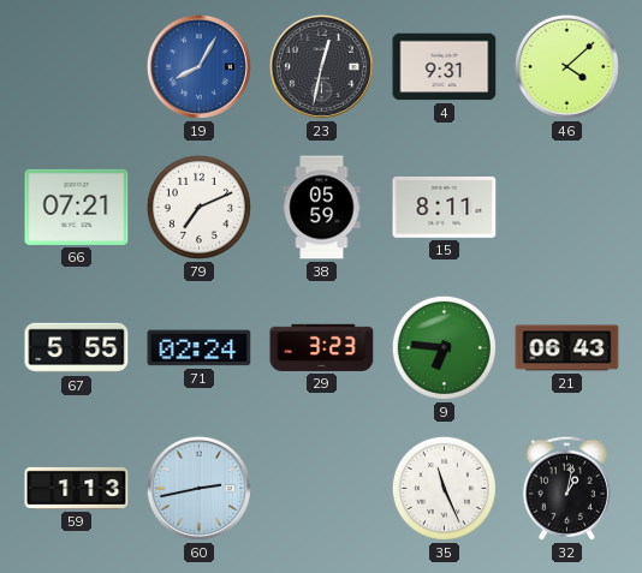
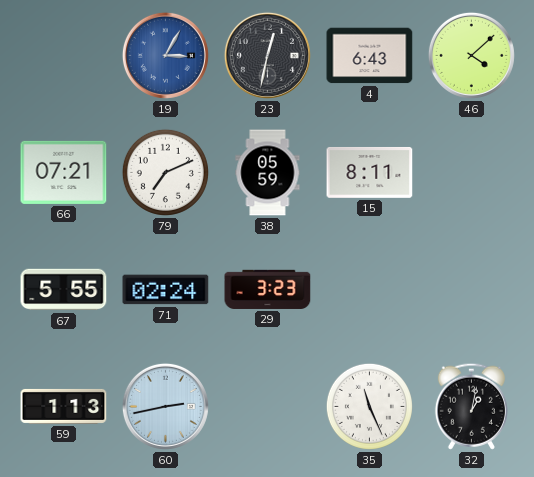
19: 8:05 -> 3:05 (165, 55)
4: 9:31 -> 6:43 (370, 56)
9: 6:46 -> none (444, 347)
21: 06:43 -> none (567, 348)
